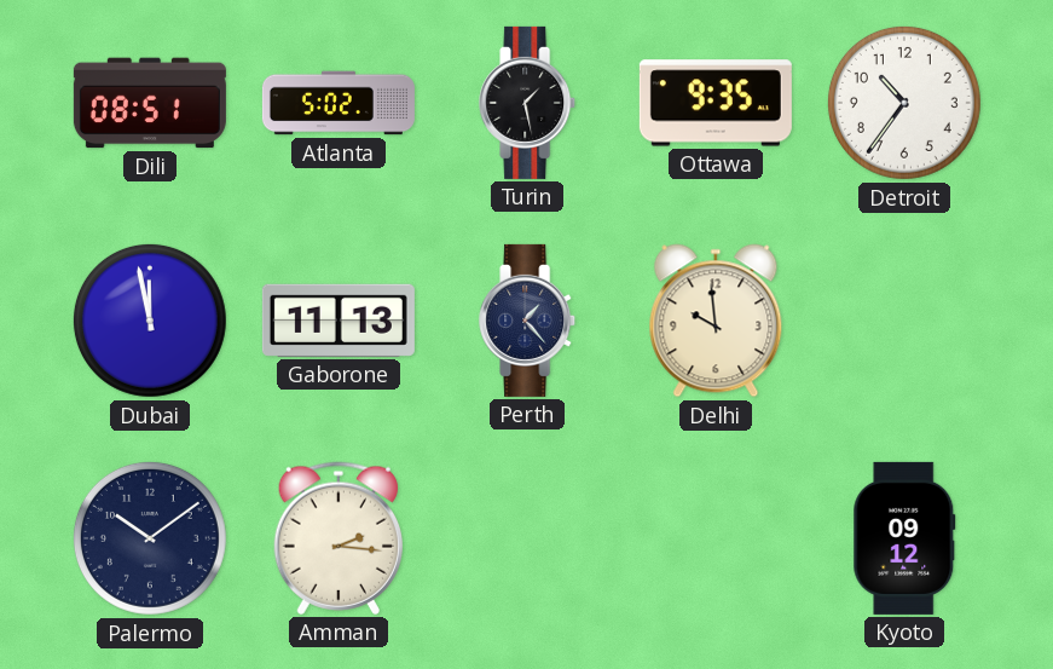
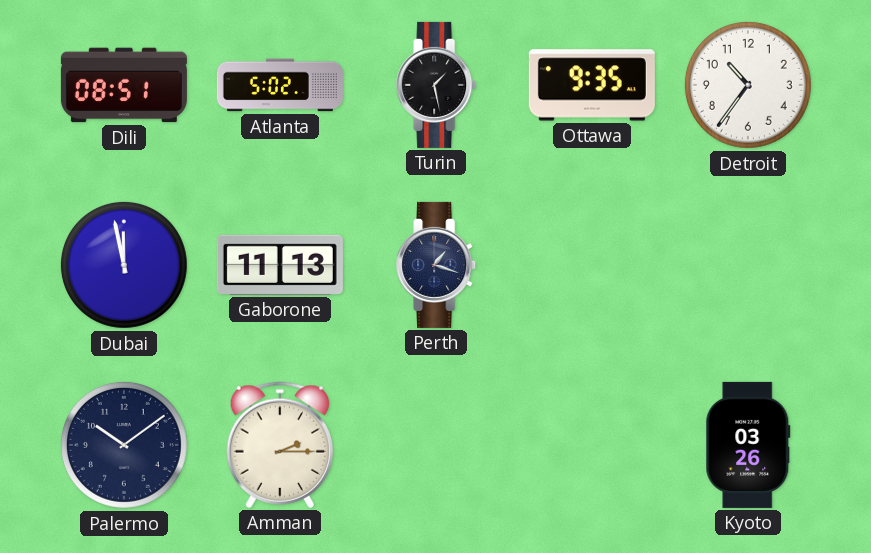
Perth: 1:23 -> 1:18 (437, 265)
Delhi: 9:59 -> none (716, 321)
Amman: 2:16 -> 2:15 (279, 445)
Kyoto: 09:12 -> 03:26 (748, 445)
